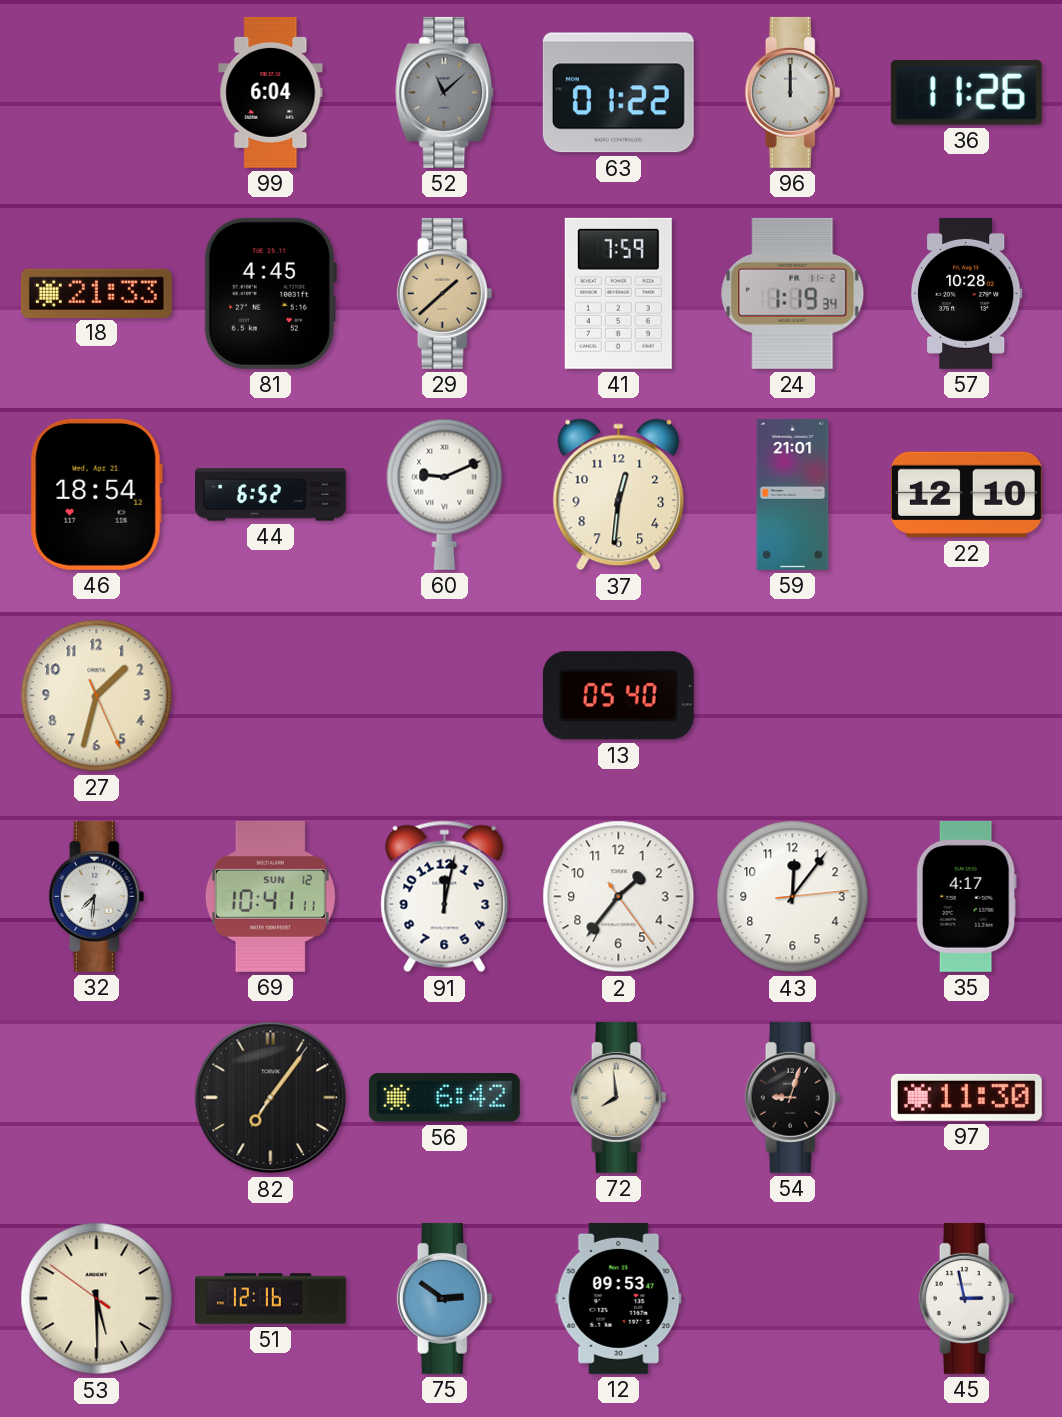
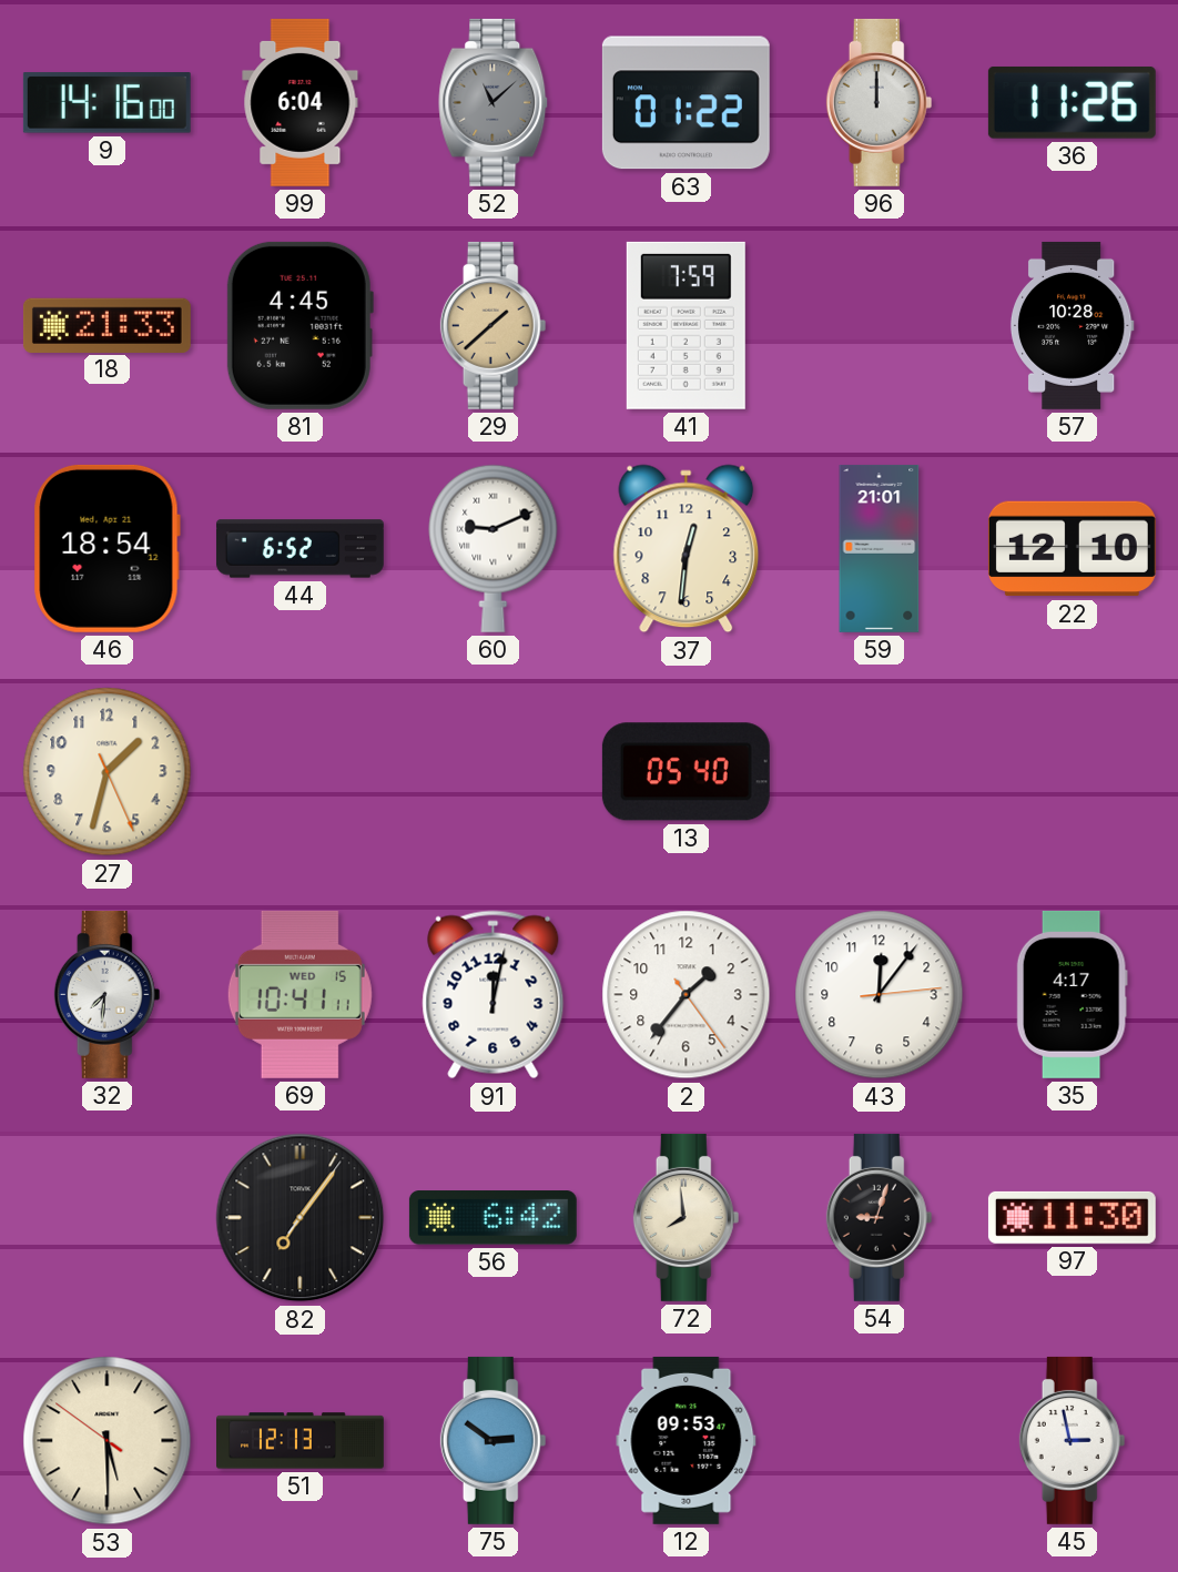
9: none -> 14:16 (106, 103)
24: 1:19 -> none (793, 293)
69 date: SUN 12 -> WED 15 (299, 994)
51: 12:16 -> 12:13 (301, 1441)
